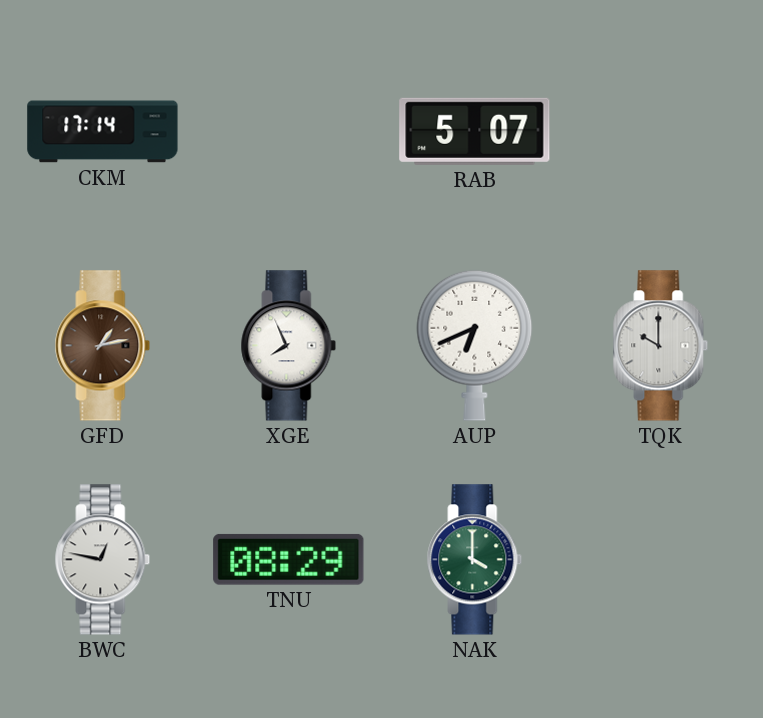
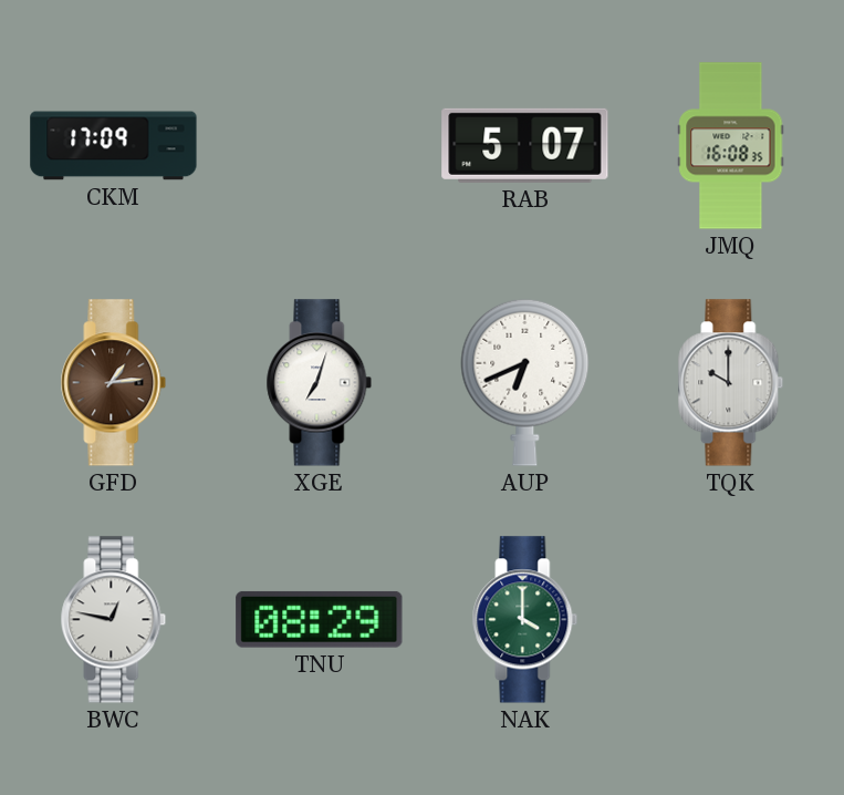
CKM: 17:14 -> 17:09 (114, 146)
JMQ: none -> 16:08 (731, 146)
GFD: 1:13 -> 1:14 (114, 383)
XGE: 7:56 -> 7:03 (320, 383)
